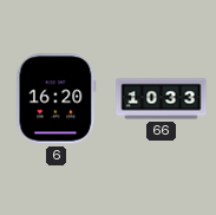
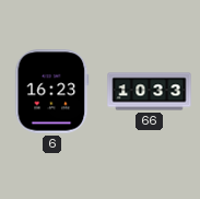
6: 16:20 -> 16:23 (52, 92)
